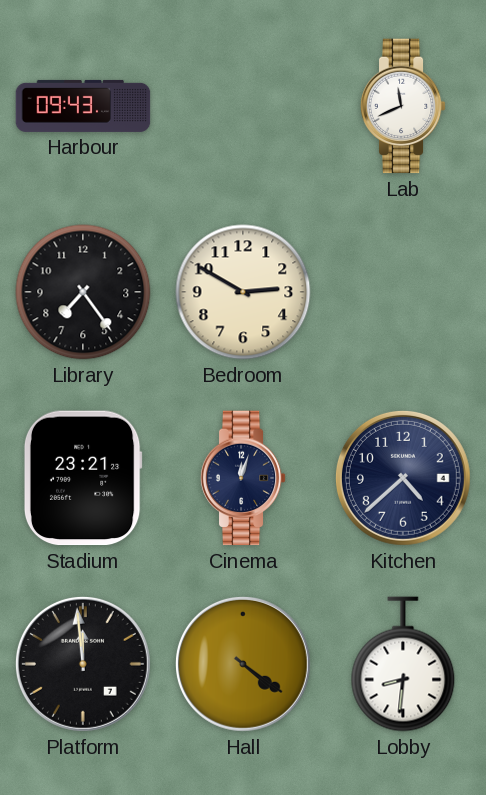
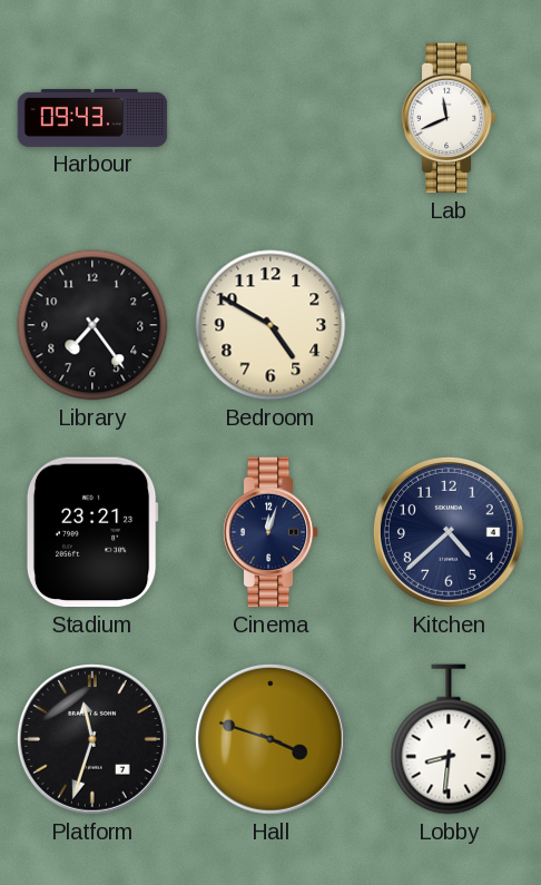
Bedroom: 2:50 -> 4:50 (270, 325)
Platform: 11:59 -> 11:33 (92, 739)
Hall: 4:21 -> 3:48 (270, 739)
